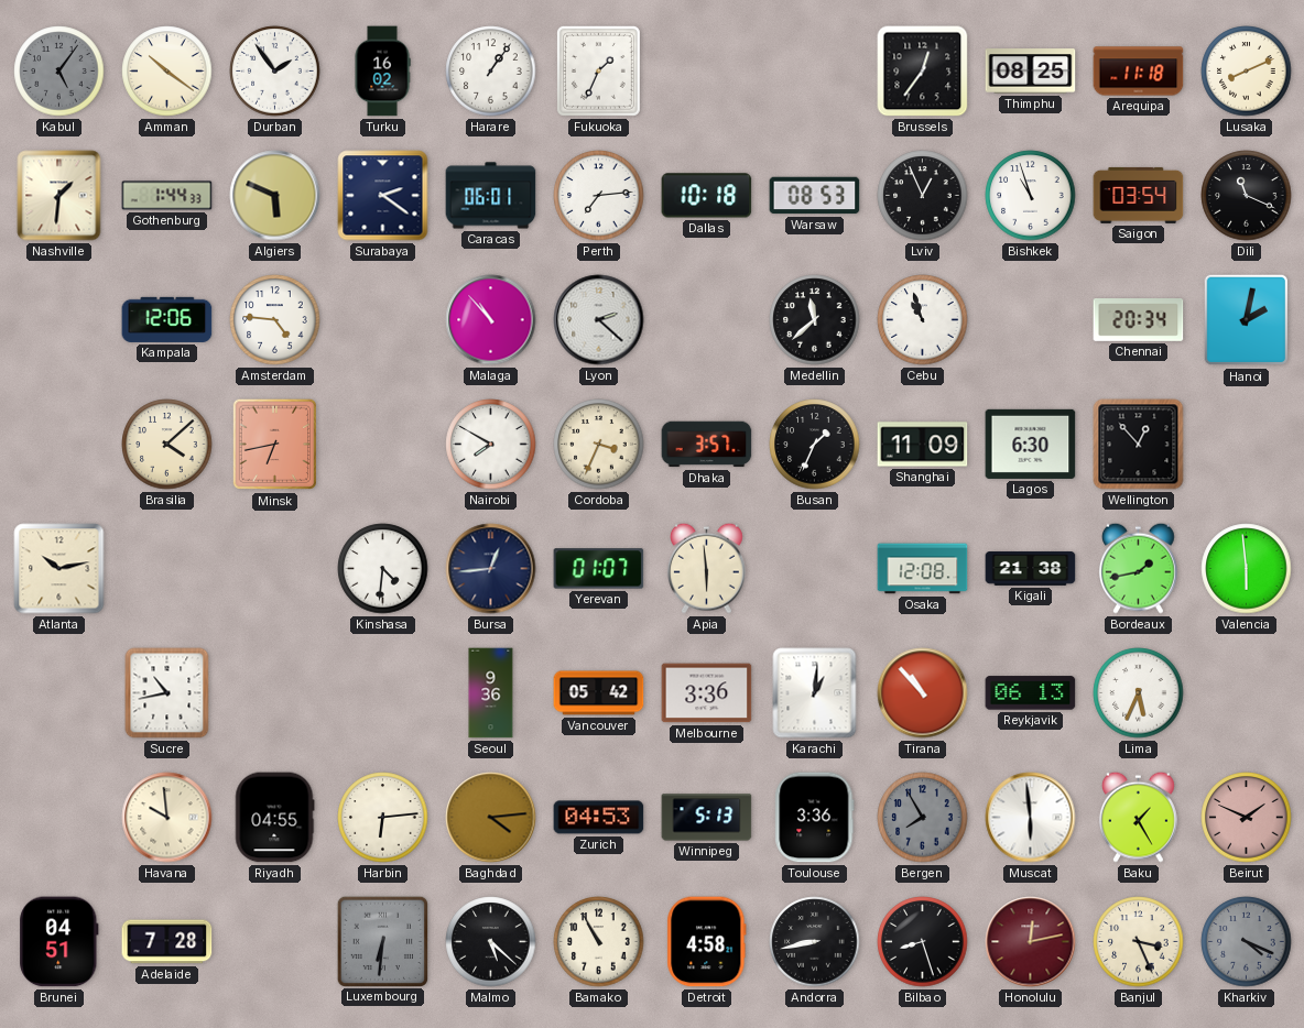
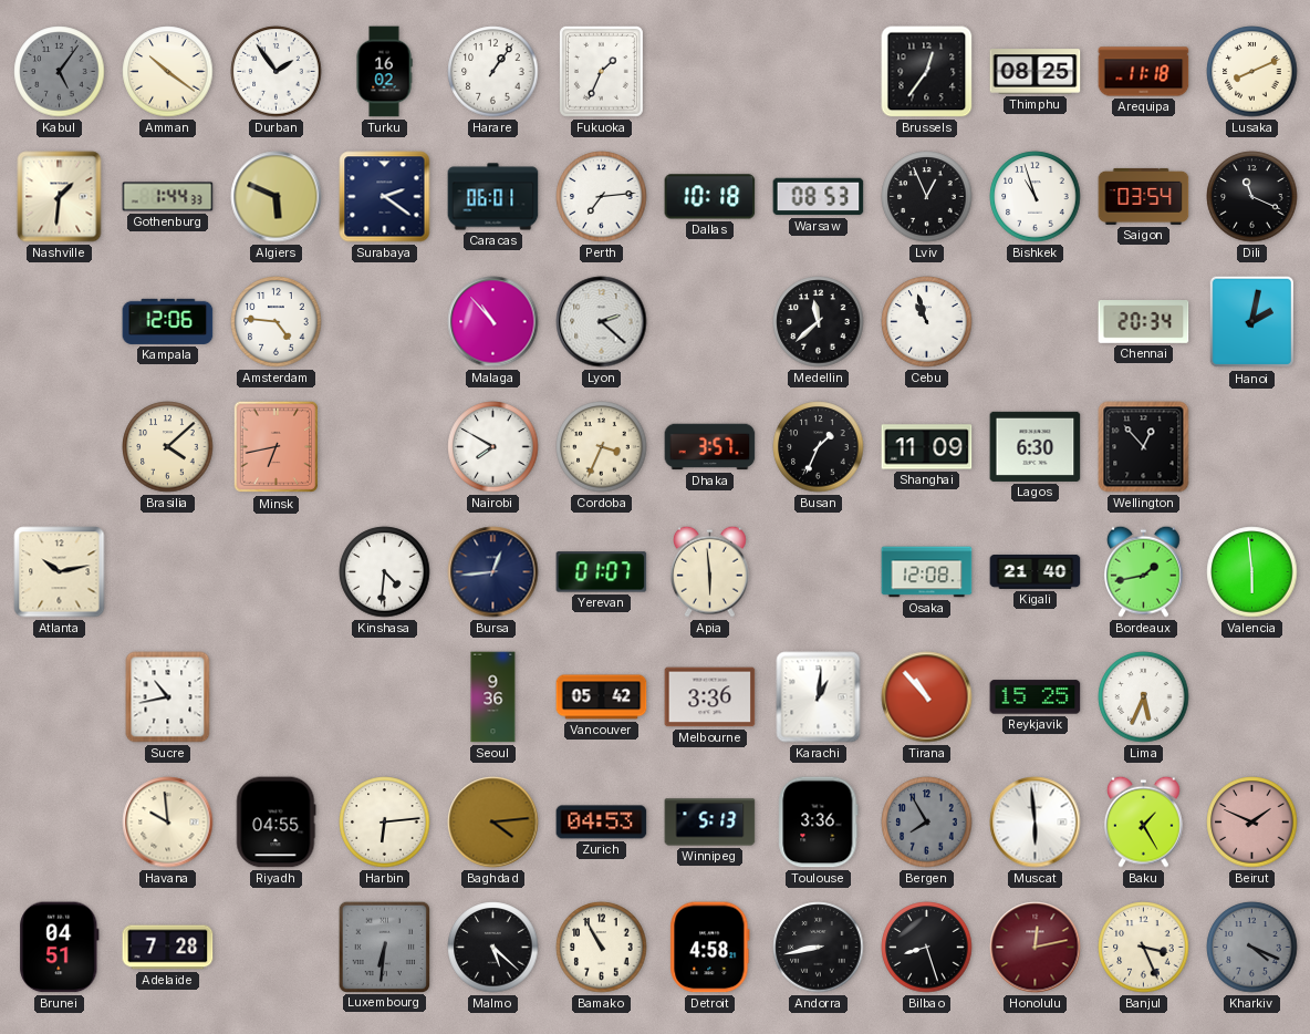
Kigali: 21:38 -> 21:40 (1036, 572)
Reykjavik: 06:13 -> 15:25 (1036, 697)
